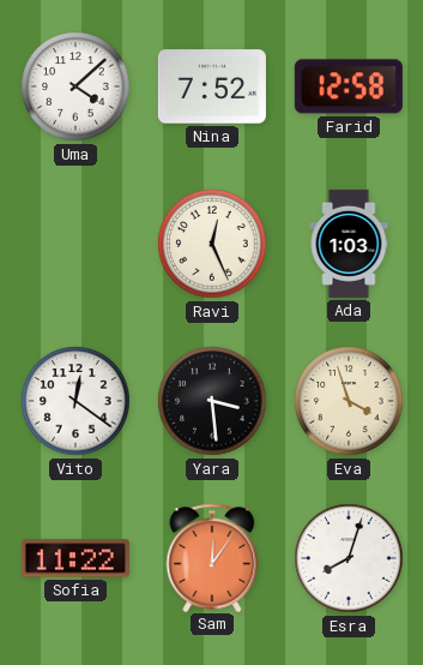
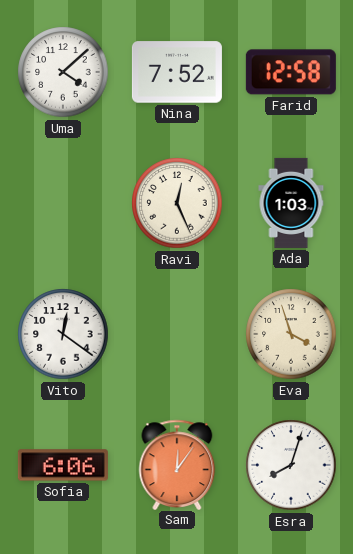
Yara: 3:29 -> none (212, 401)
Sofia: 11:22 -> 6:06 (63, 465)
